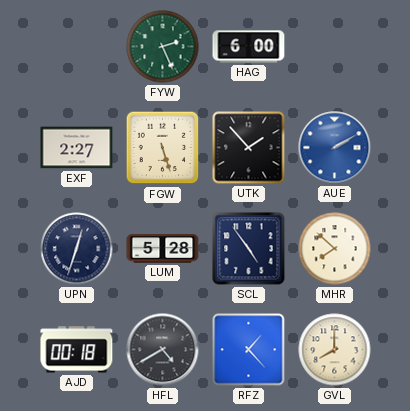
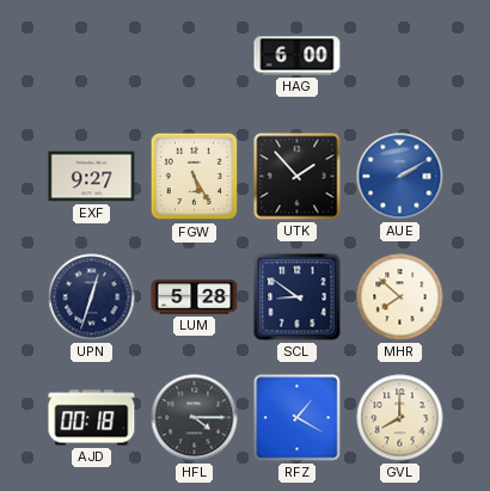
FYW: 2:26 -> none (163, 47)
EXF: 2:27 -> 9:27 (92, 177)
FGW: 5:27 -> 5:25 (195, 177)
SCL: 4:54 -> 8:51 (298, 297)
HFL: 4:40 -> 4:15 (195, 418)
RFZ: 1:23 -> 1:20 (298, 418)
